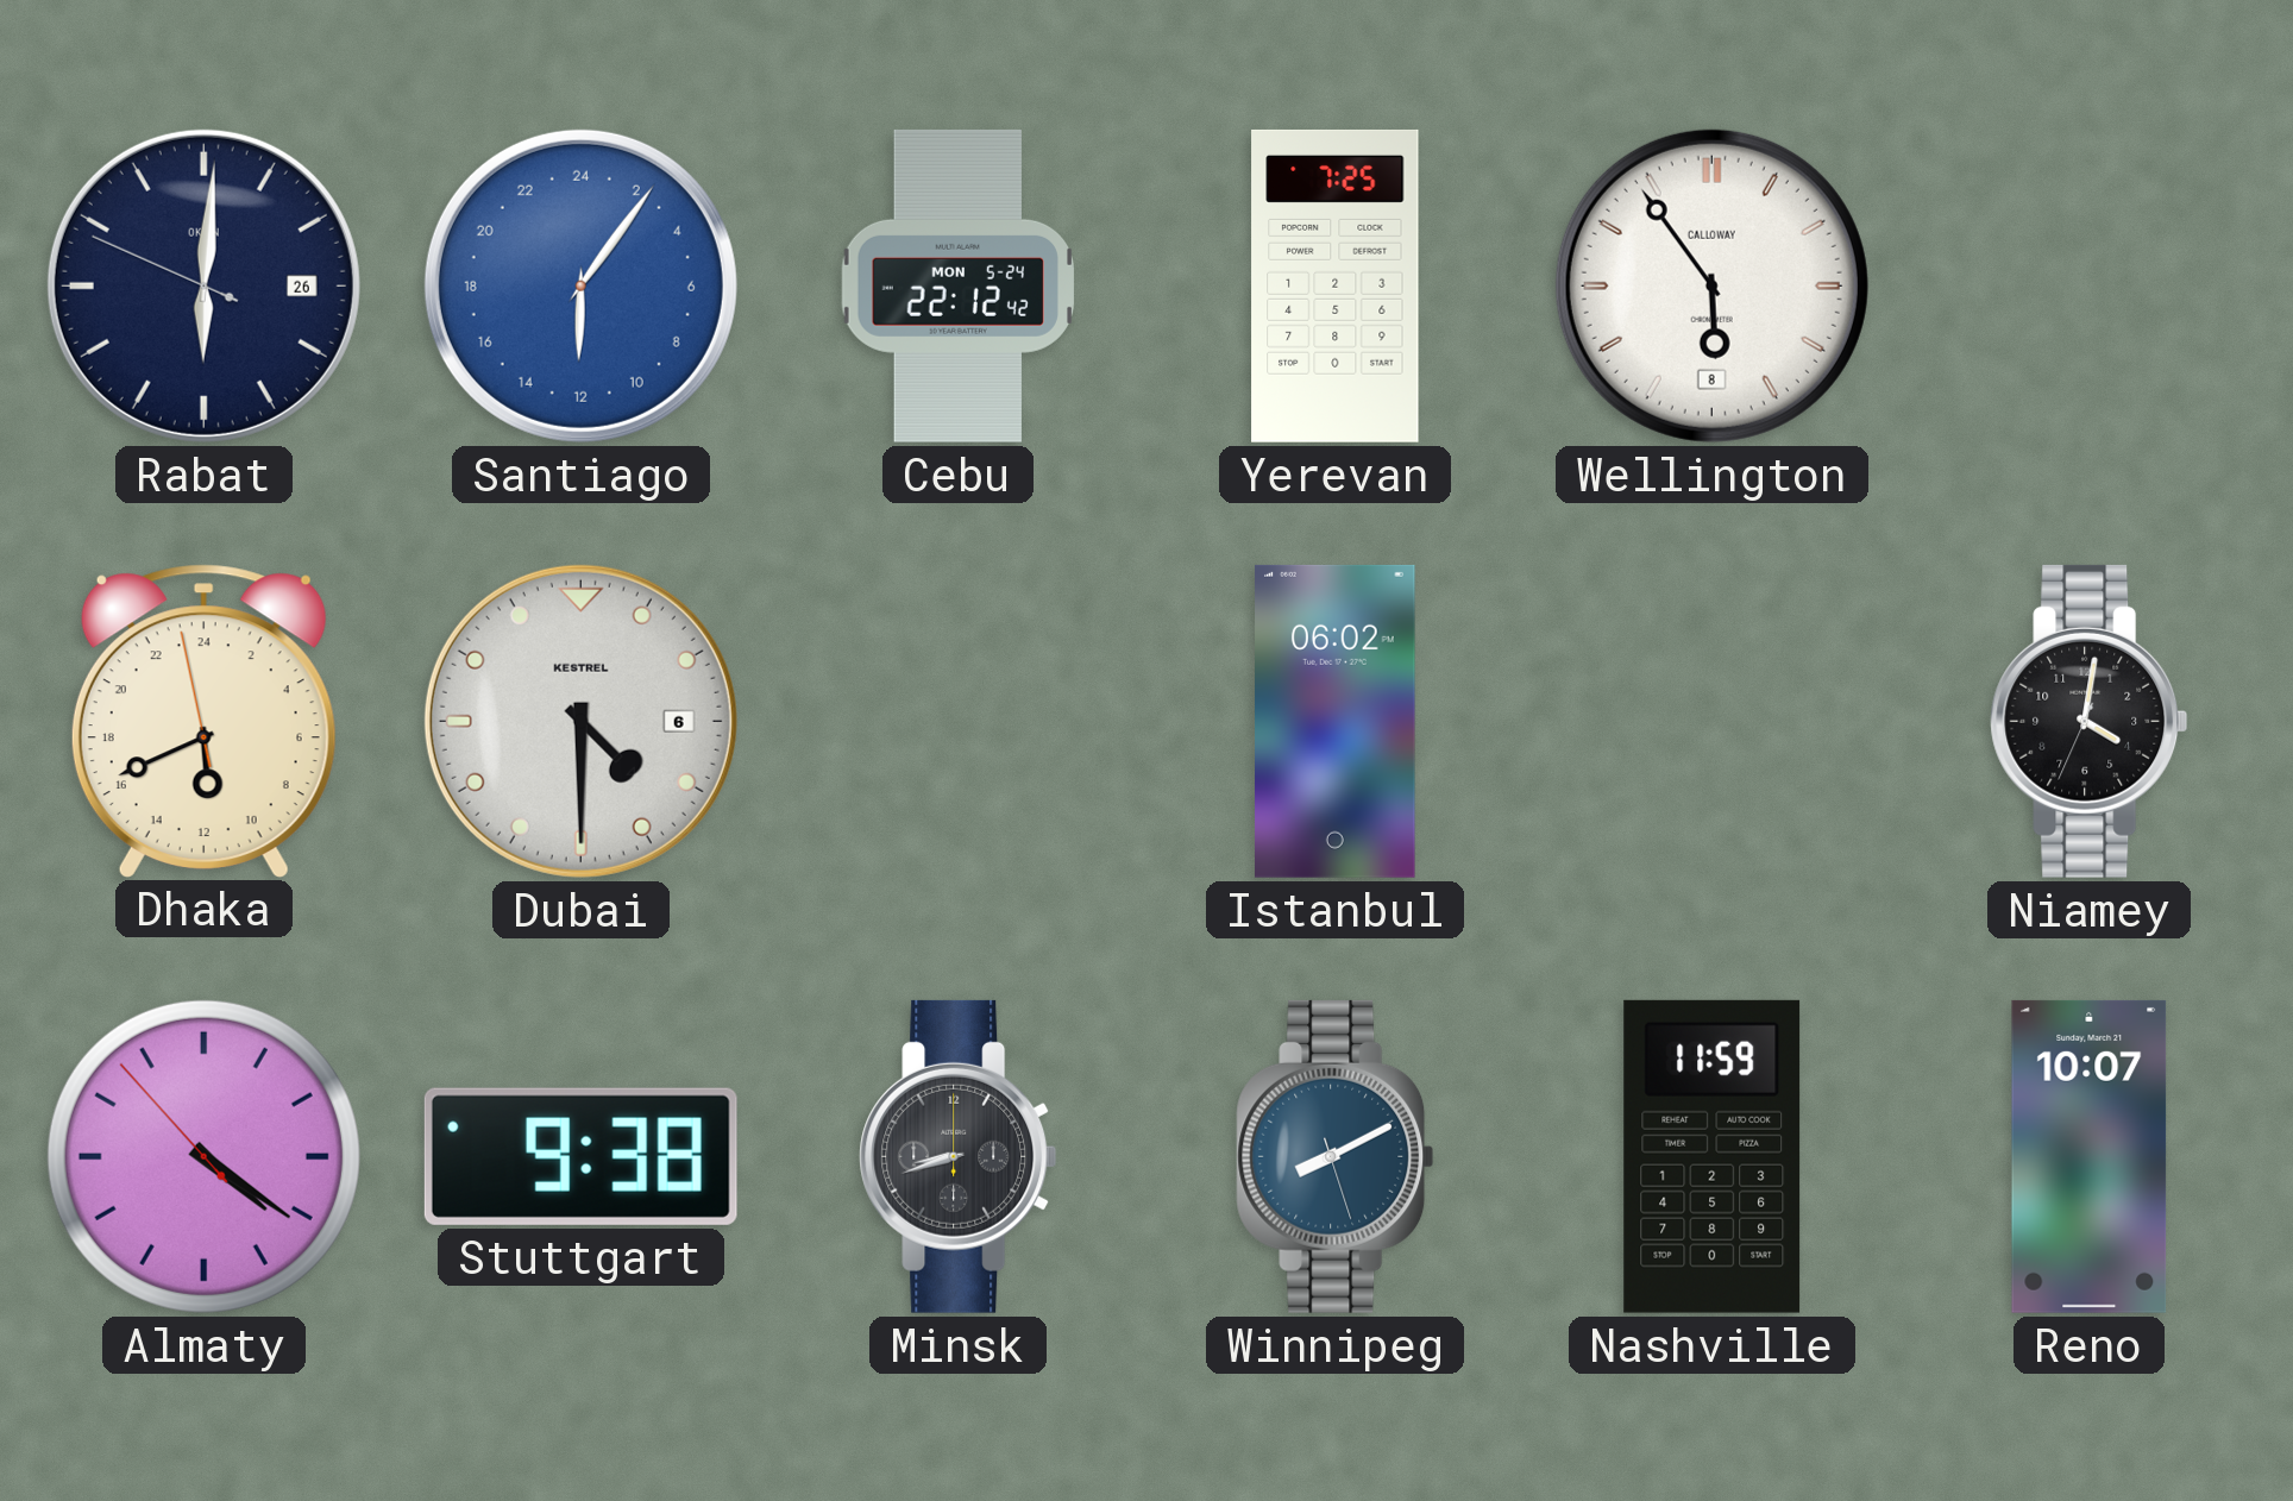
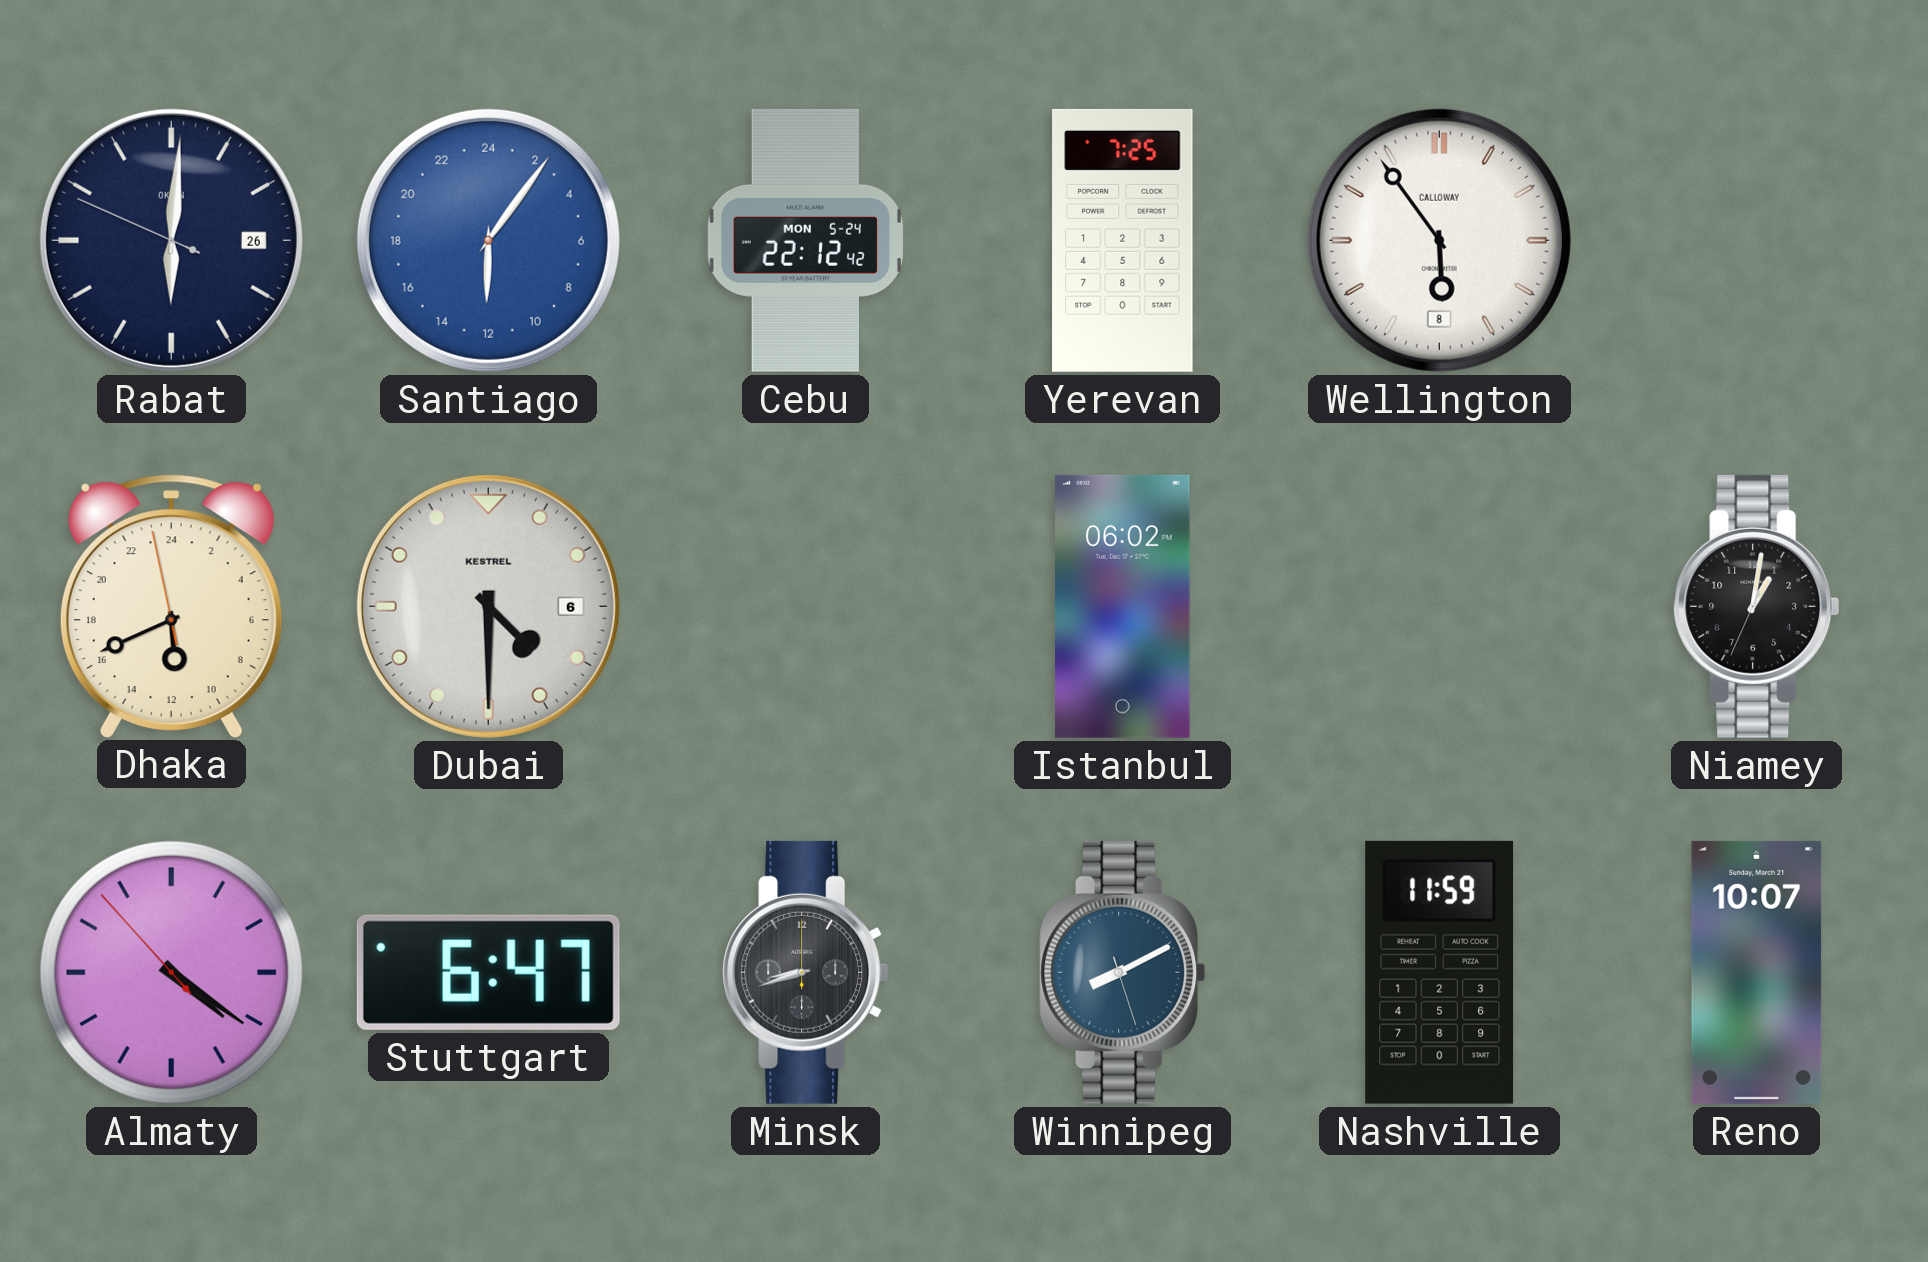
Niamey: 4:01 -> 1:01 (1757, 606)
Stuttgart: 9:38 -> 6:47 (488, 972)
